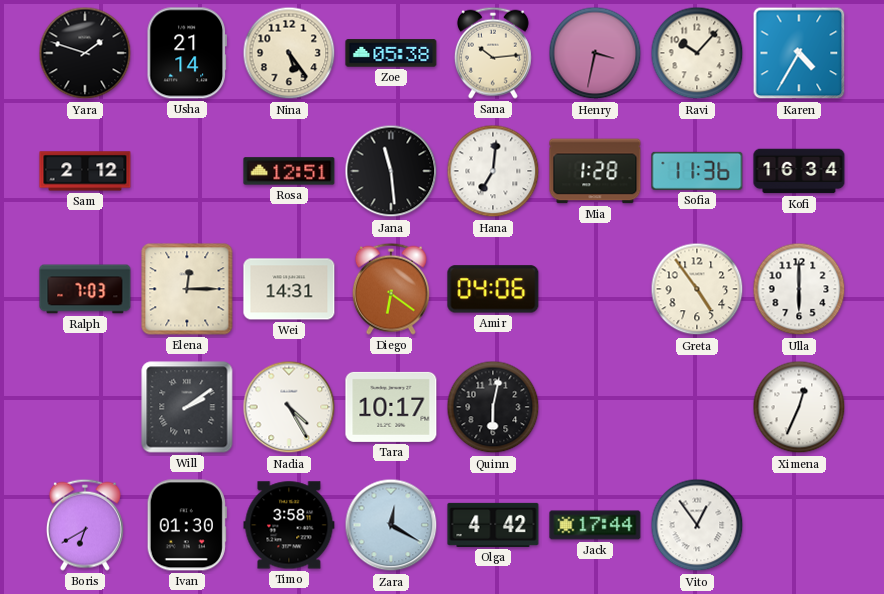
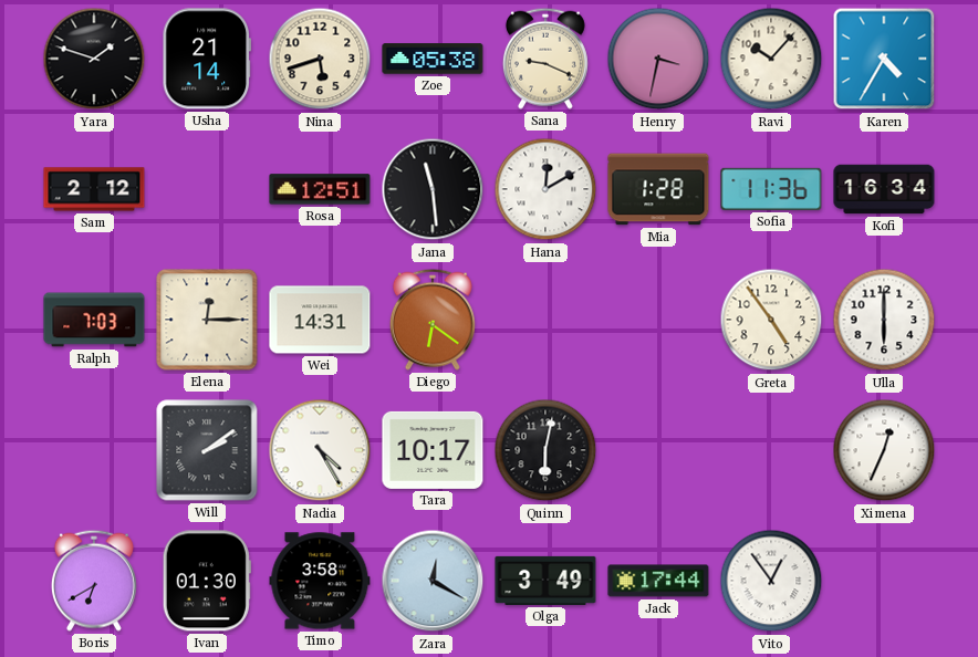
Nina: 5:24 -> 5:42 (320, 59)
Sana: 10:14 -> 9:19 (545, 59)
Hana: 7:01 -> 12:10 (545, 189)
Amir: 04:06 -> none (493, 289)
Olga: 4:42 -> 3:49 (545, 581)
